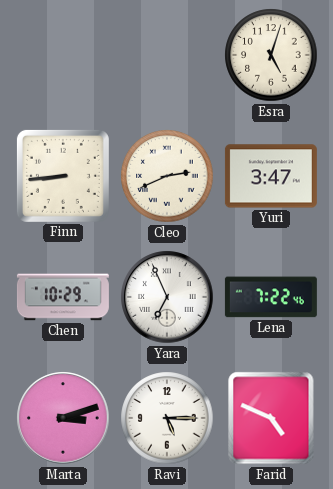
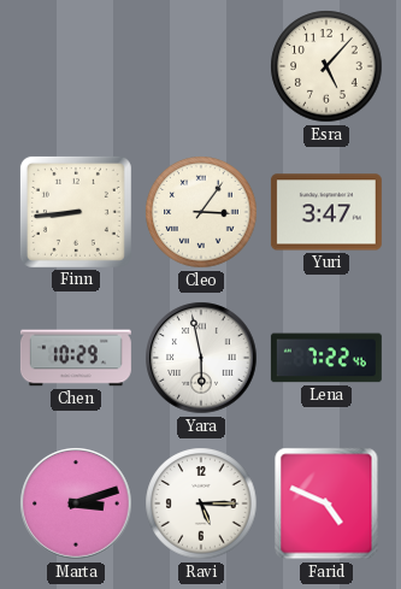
Esra: 5:03 -> 5:07 (326, 66)
Cleo: 2:41 -> 3:06 (201, 212)
Yara: 6:56 -> 5:58 (201, 358)
